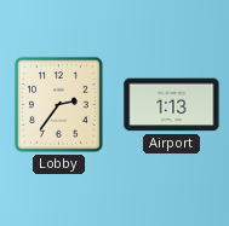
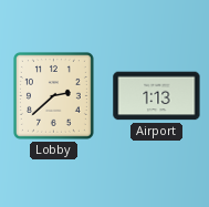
Lobby: 2:36 -> 2:38 (53, 95)
